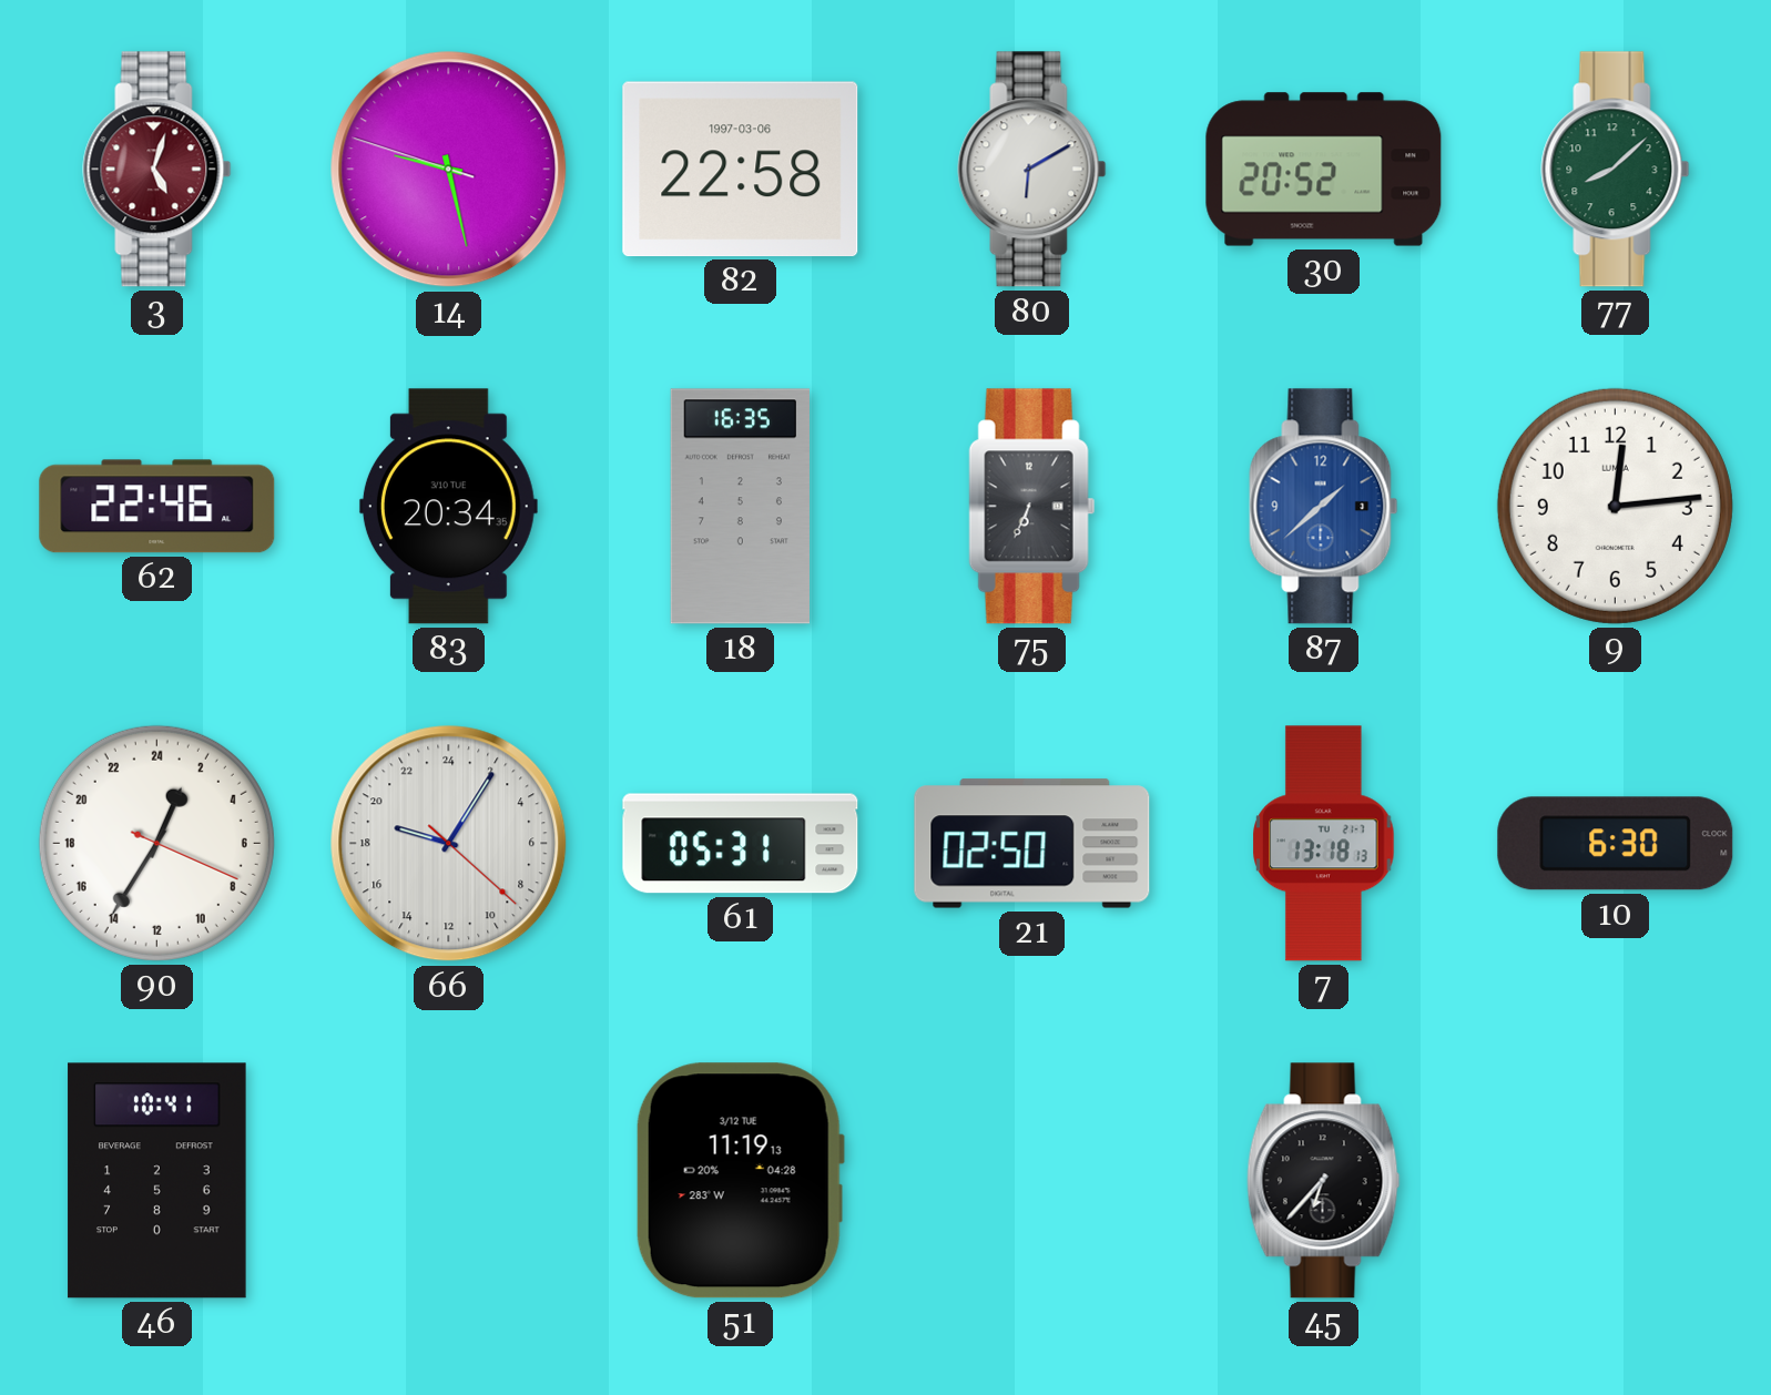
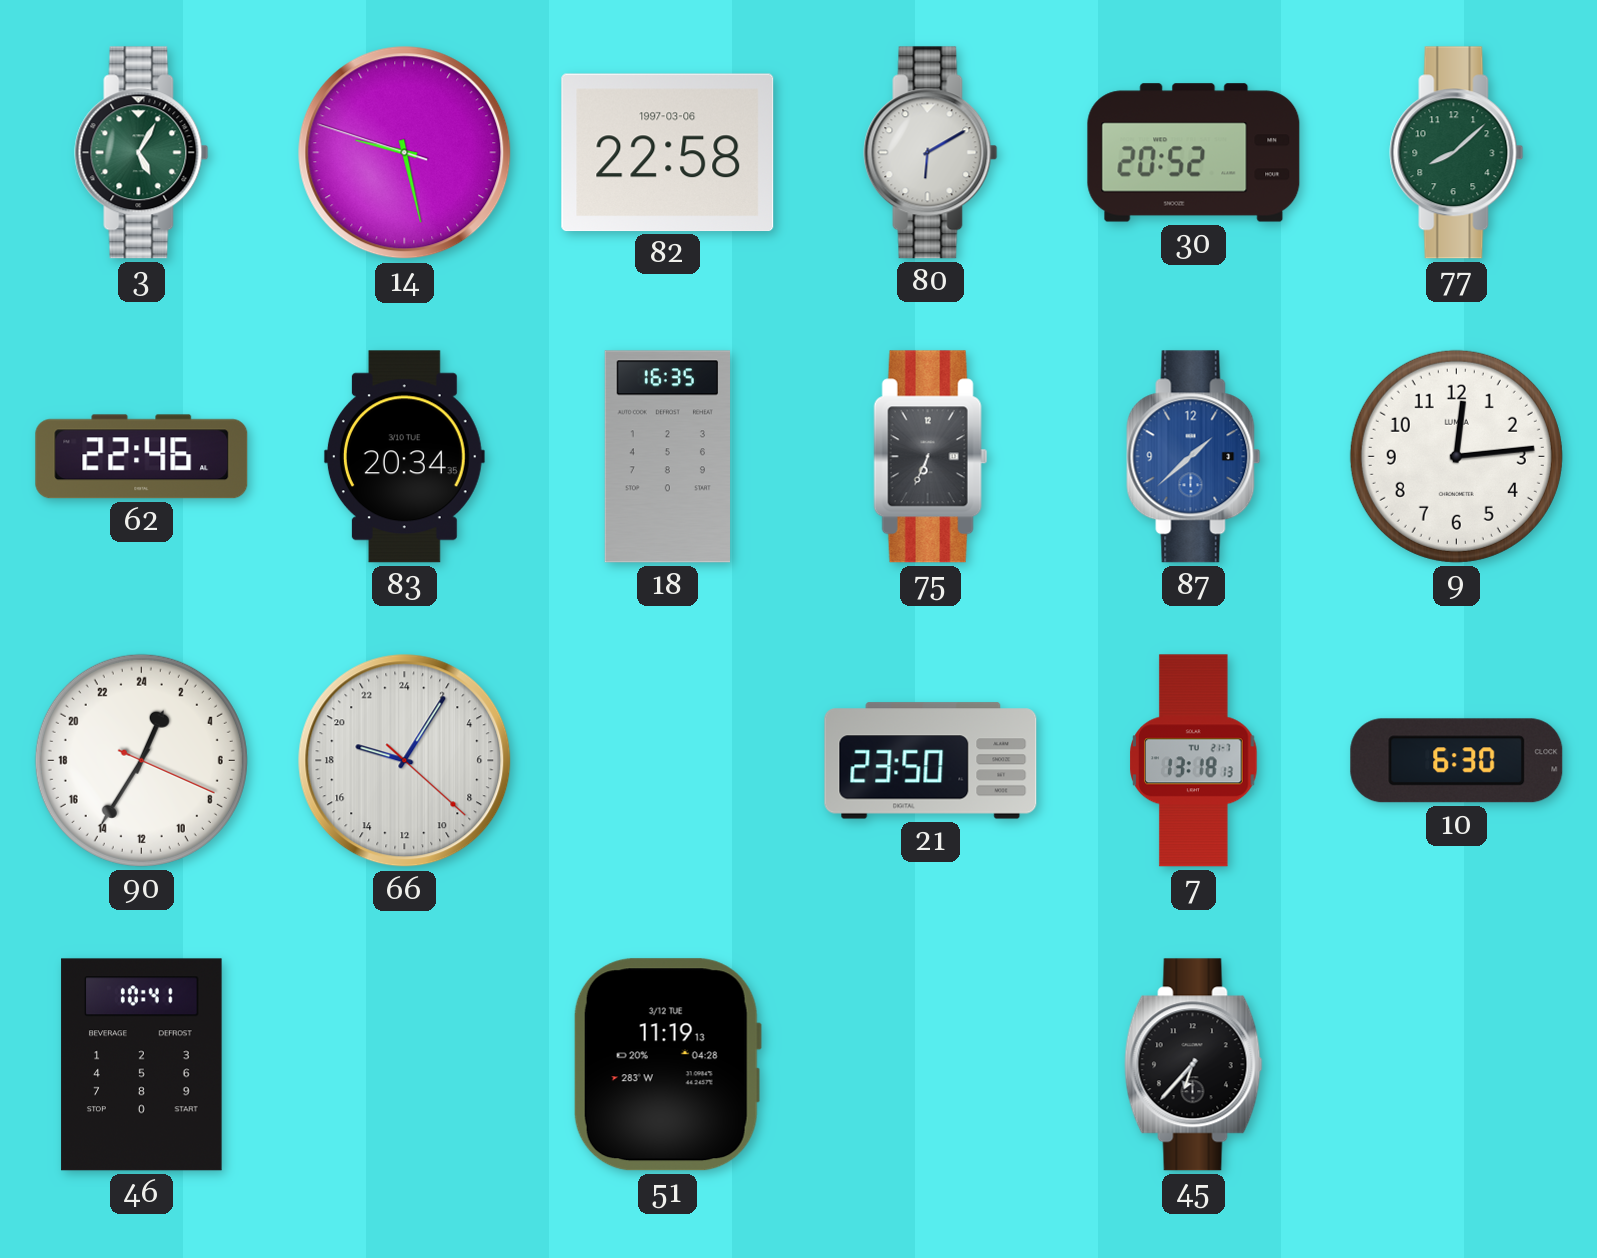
3: 5:03 -> 5:05 (142, 153)
3 dial: burgundy -> green (142, 153)
61: 05:31 -> none (741, 844)
21: 02:50 -> 23:50 (931, 761)
